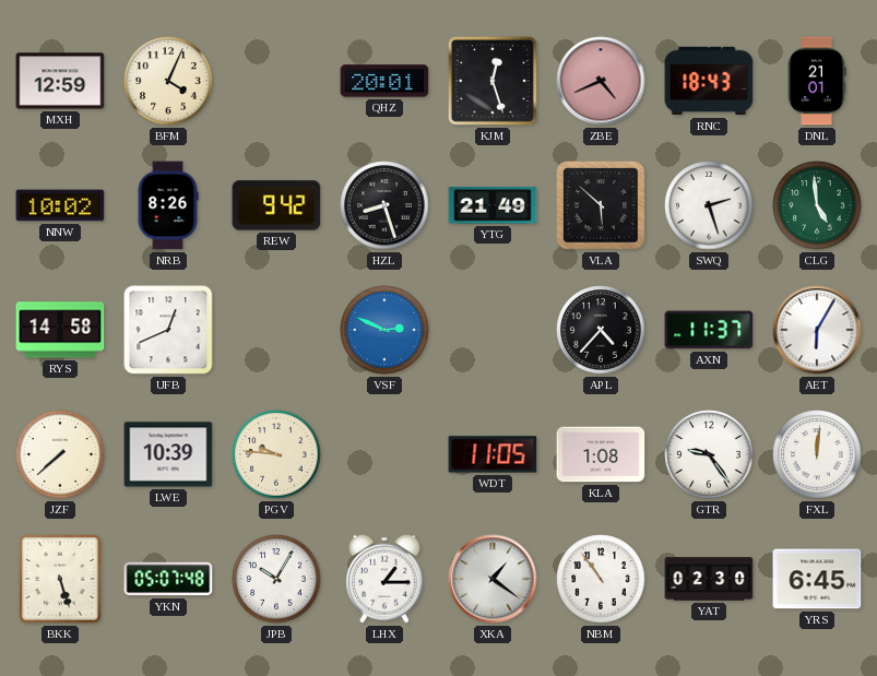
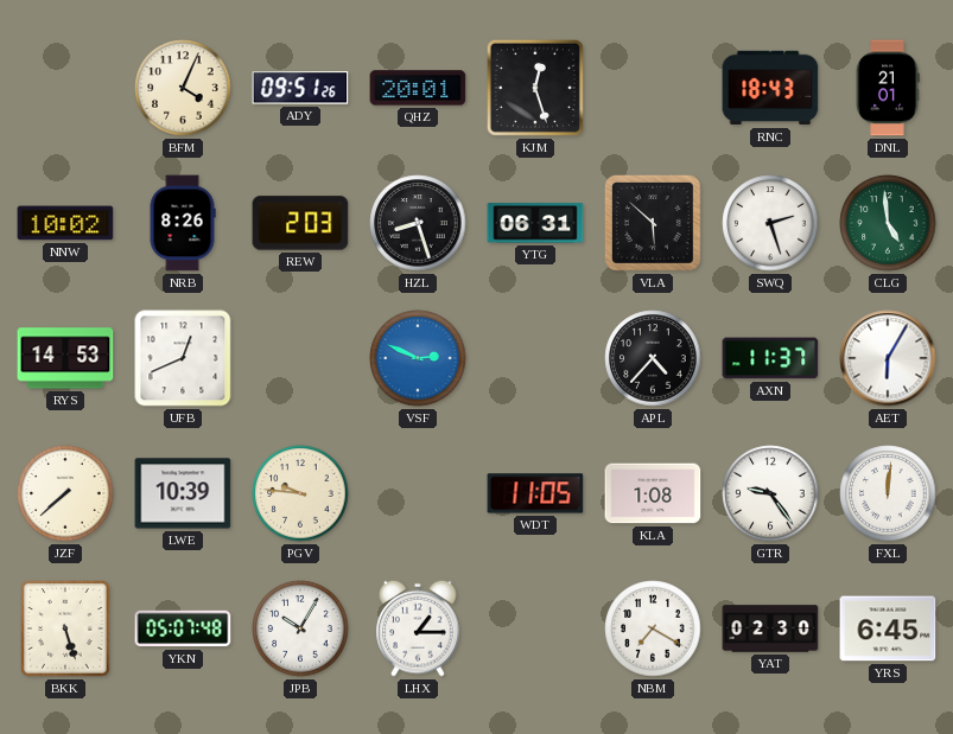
MXH: 12:59 -> none (60, 81)
ADY: none -> 09:51 (300, 88)
ZBE: 4:41 -> none (601, 81)
REW: 9:42 -> 2:03 (300, 223)
YTG: 21:49 -> 06:31 (535, 223)
RYS: 14:58 -> 14:53 (65, 358)
XKA: 1:21 -> none (493, 579)
NBM: 10:54 -> 7:20 (653, 628)
